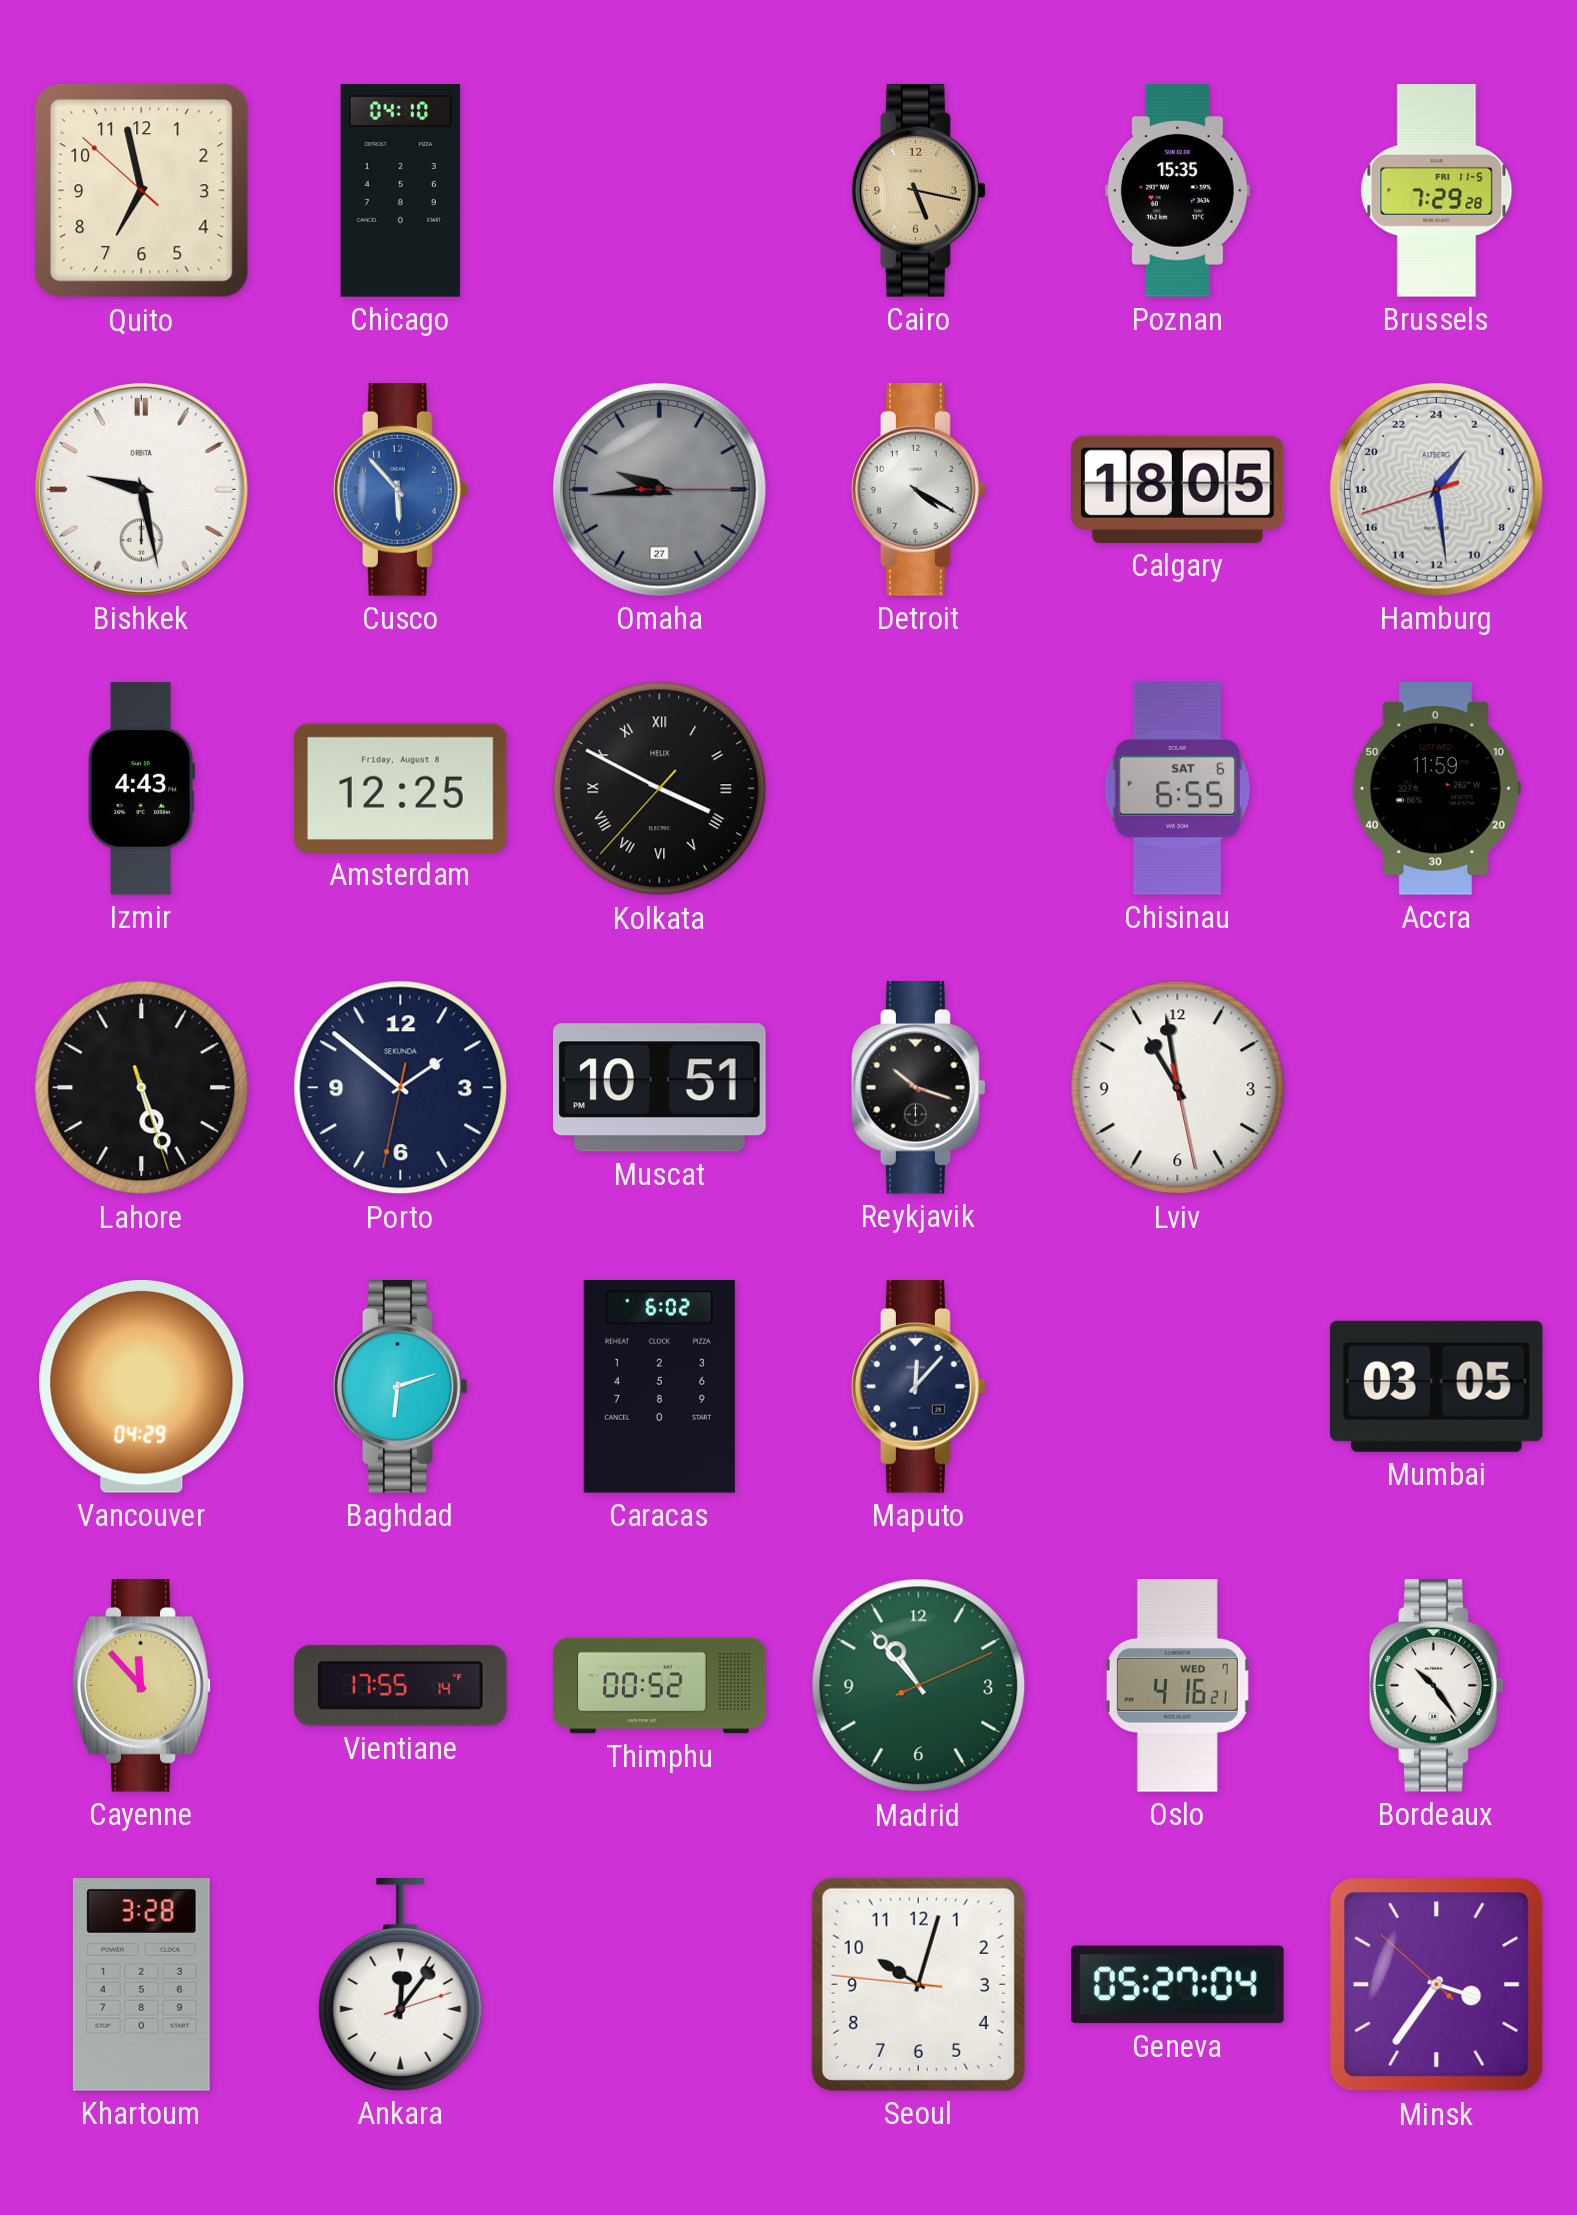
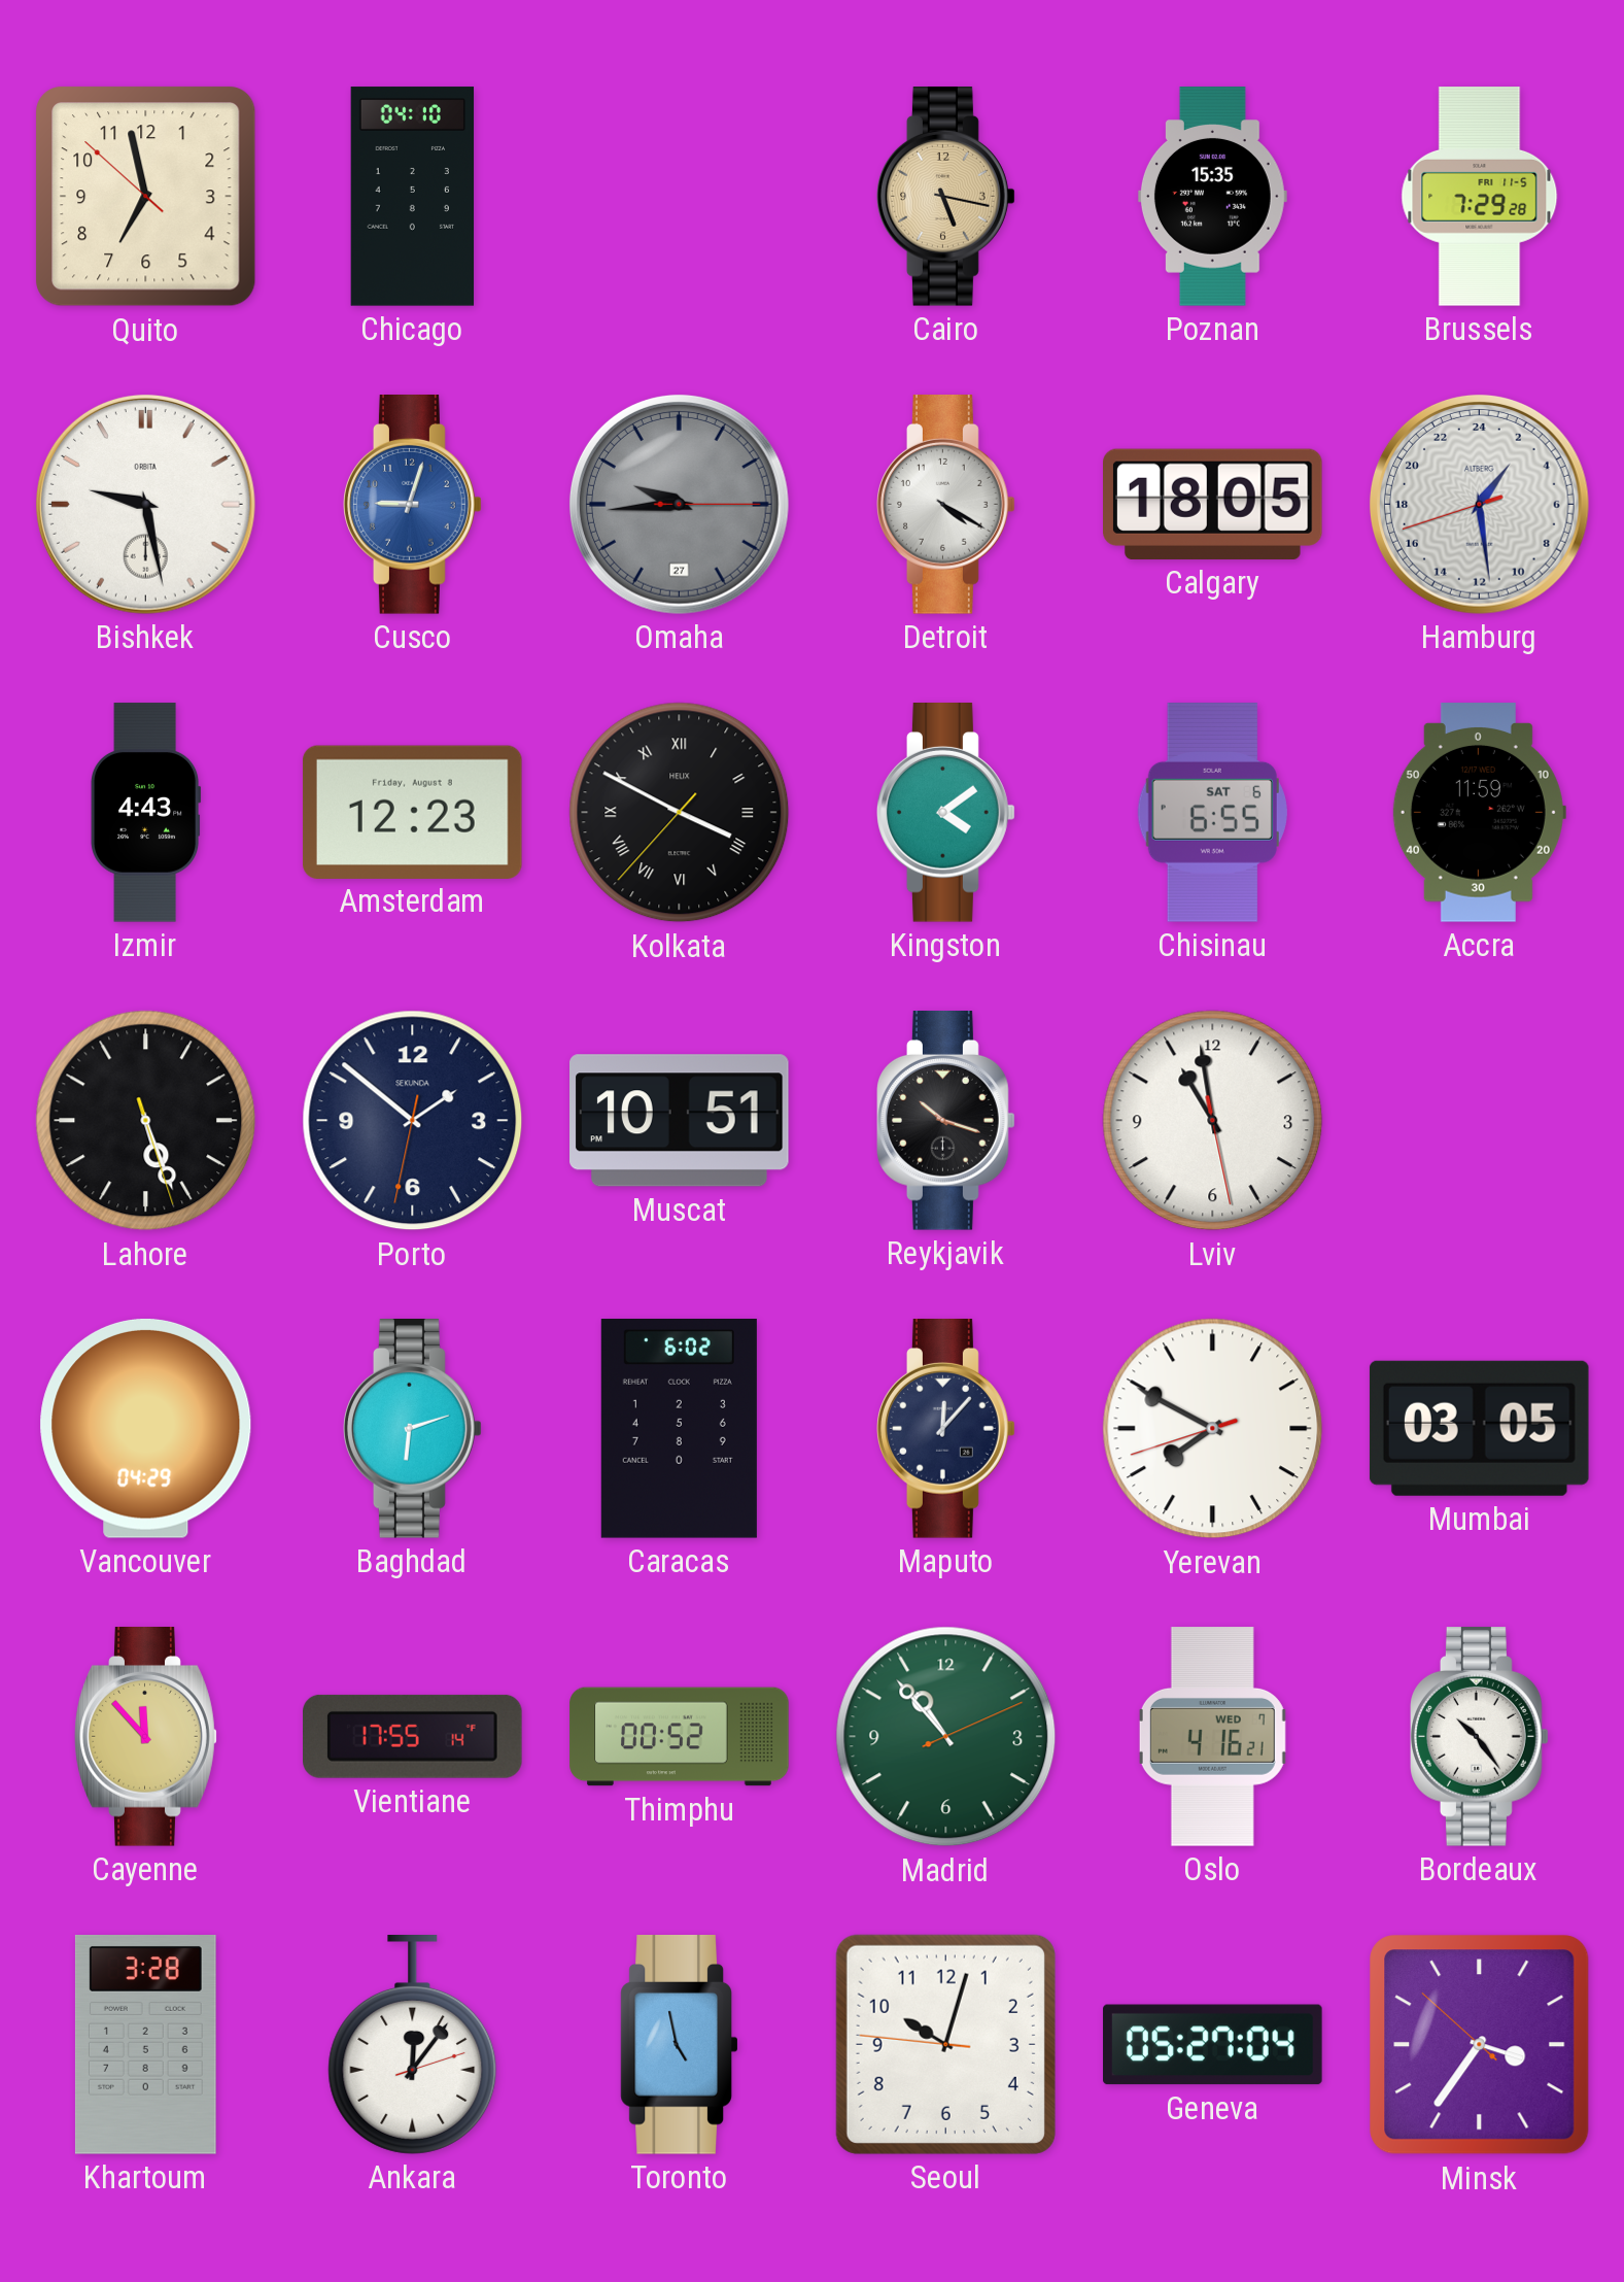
Cusco: 5:53 -> 9:03 (413, 505)
Amsterdam: 12:25 -> 12:23 (412, 812)
Kingston: none -> 4:09 (946, 813)
Yerevan: none -> 7:49 (1213, 1429)
Toronto: none -> 4:58 (679, 2045)
